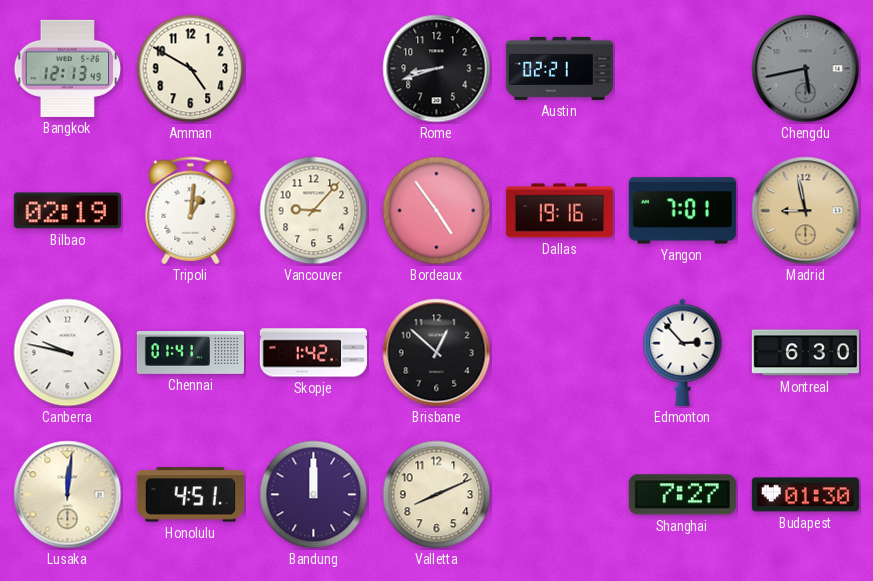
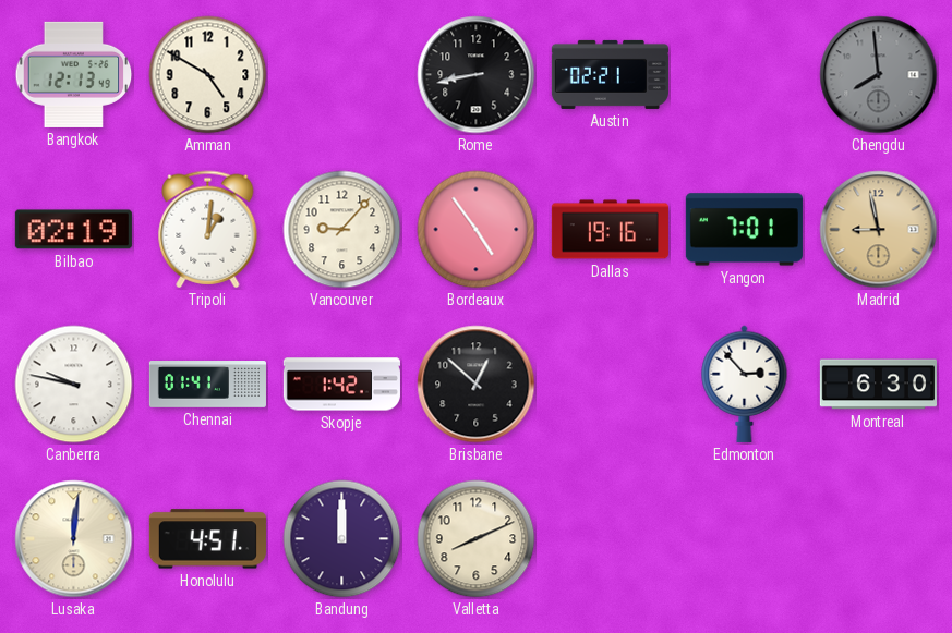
Rome: 8:42 -> 8:43 (477, 75)
Chengdu: 5:43 -> 7:59 (879, 75)
Shanghai: 7:27 -> none (682, 495)
Budapest: 01:30 -> none (805, 495)
